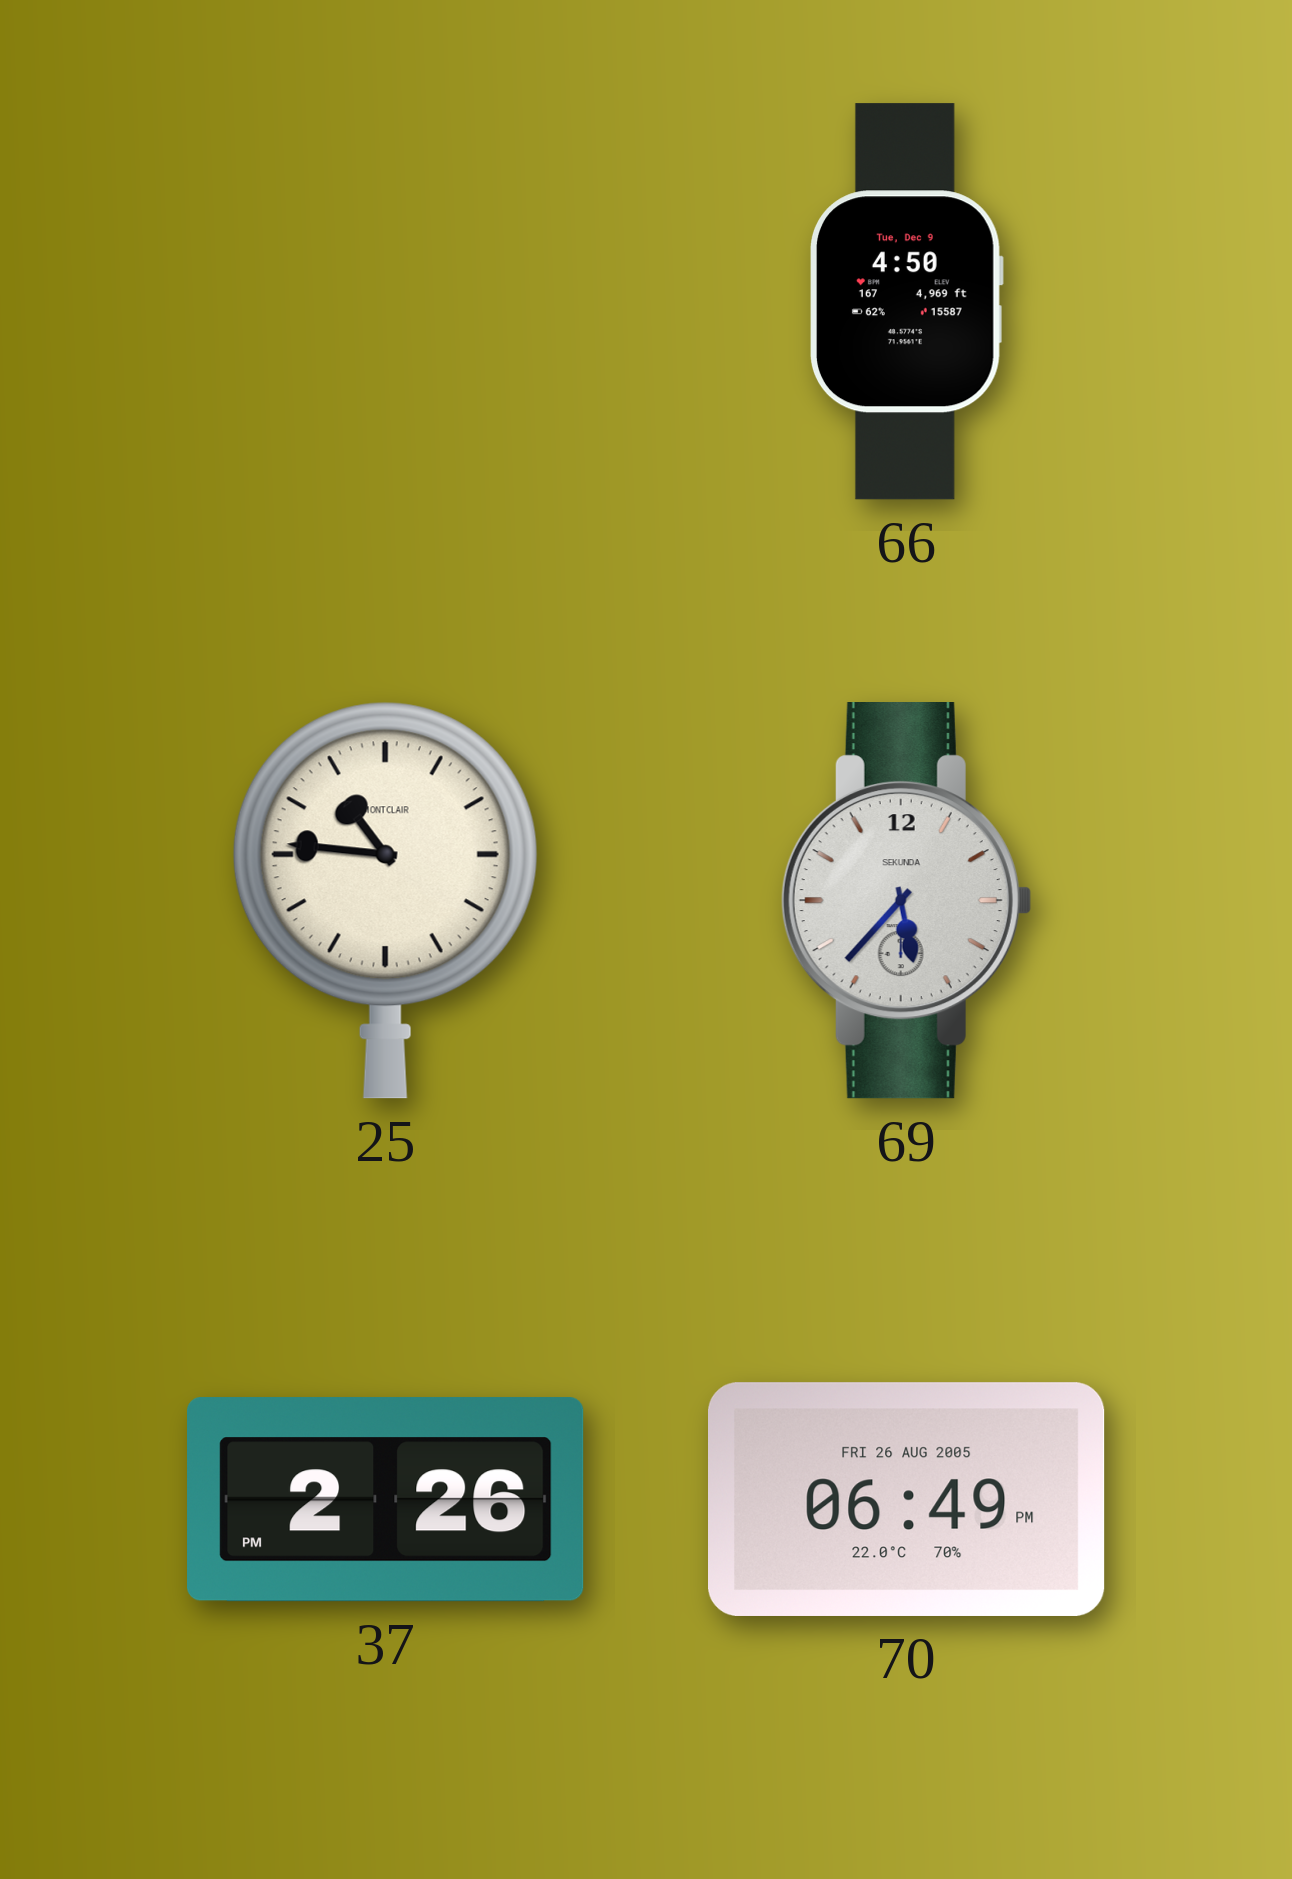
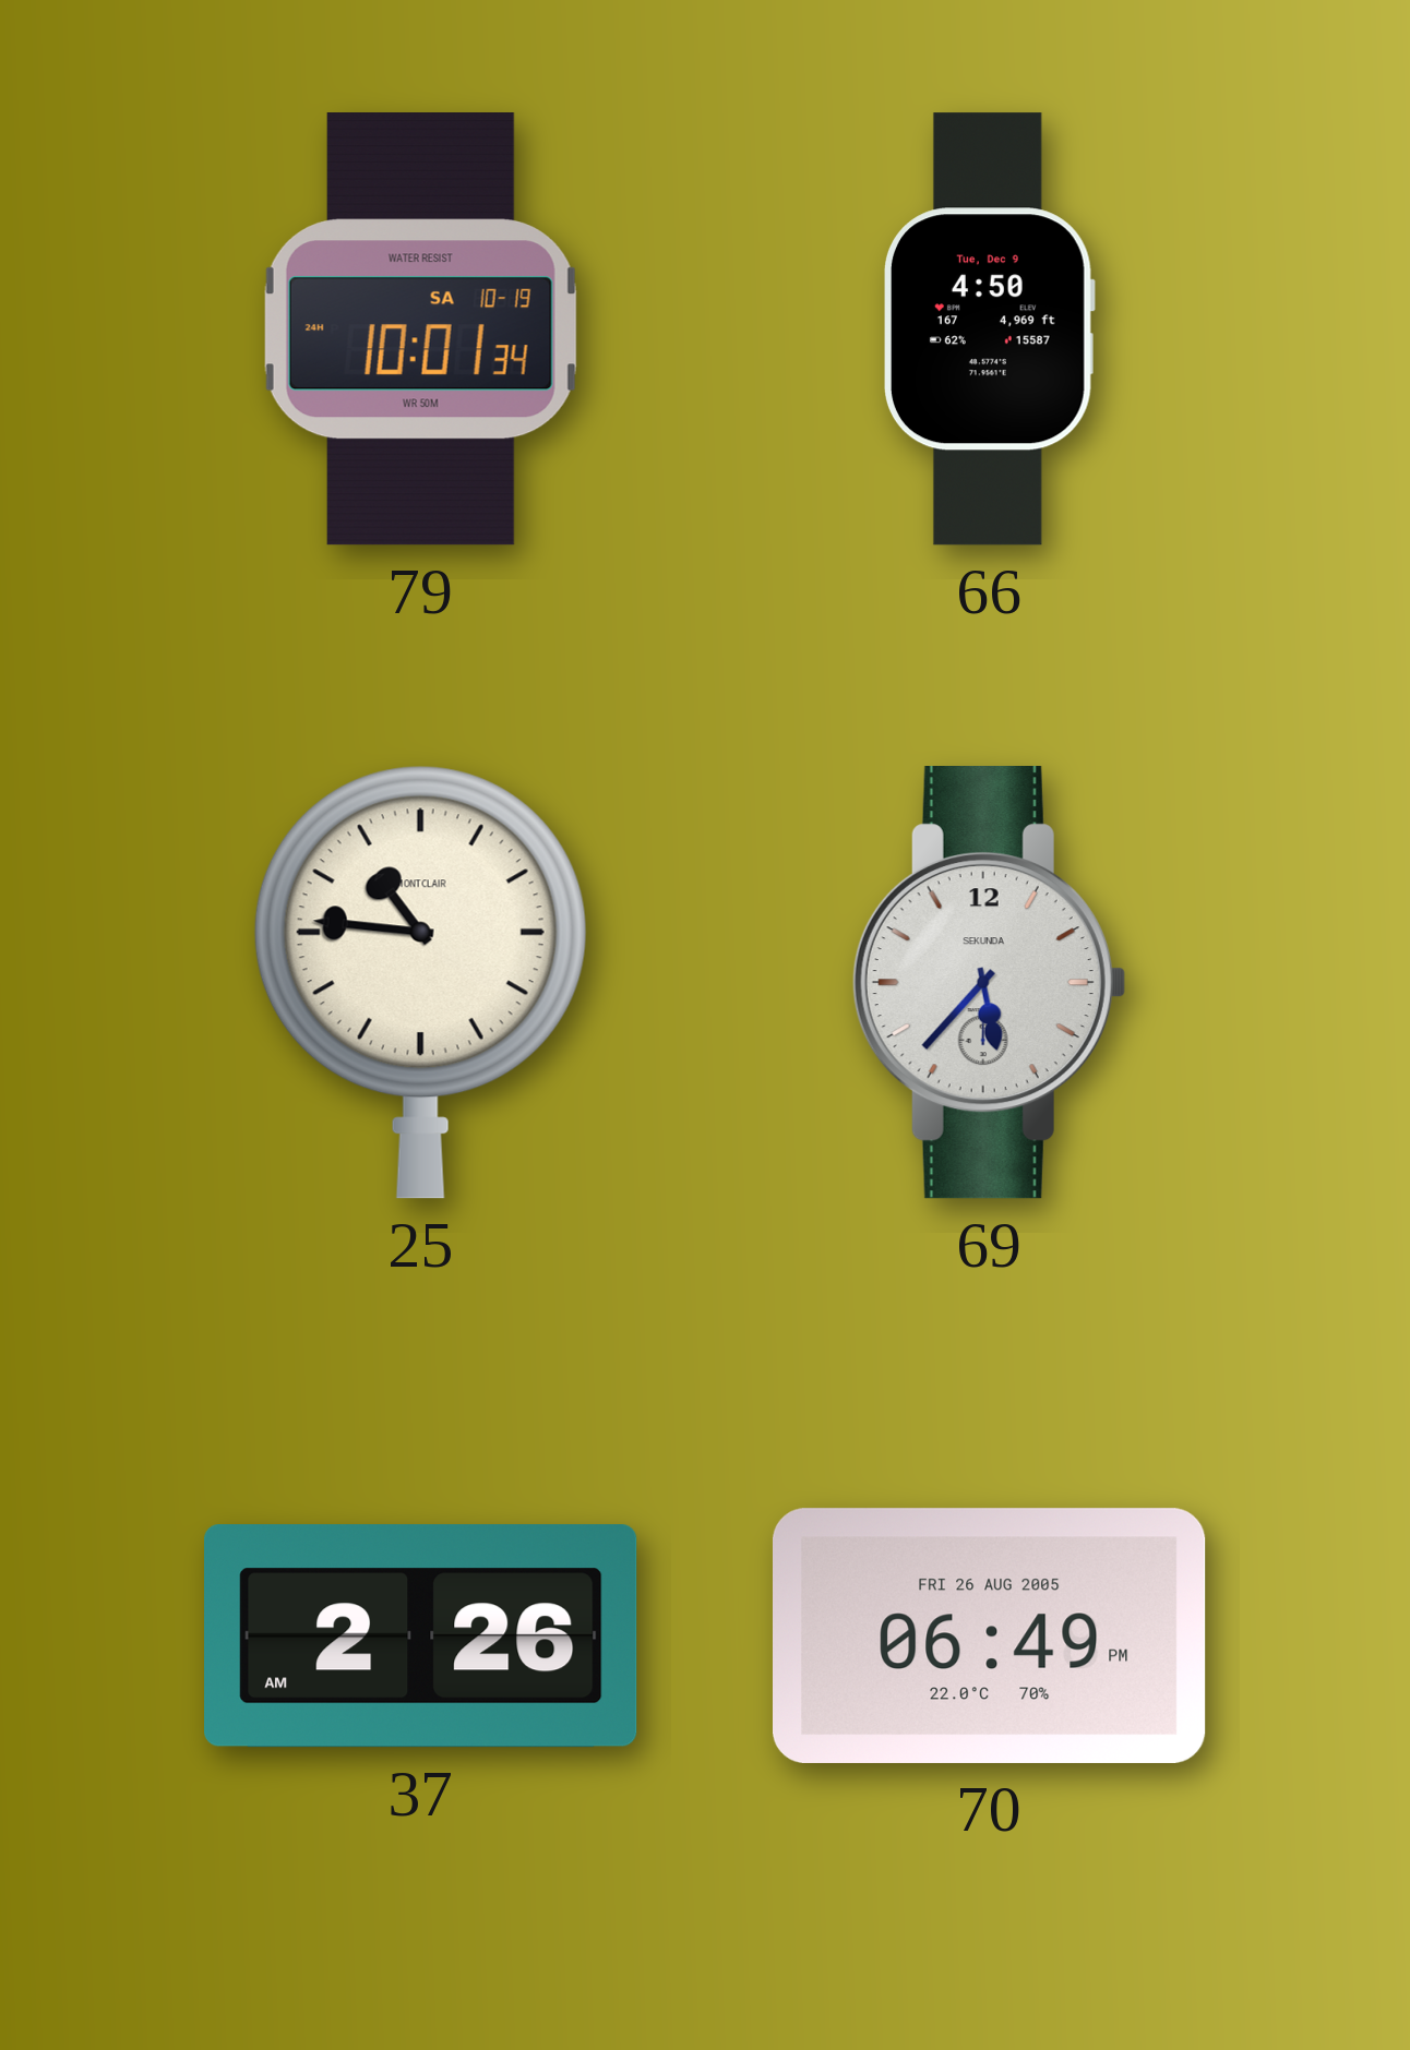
79: none -> 10:01 (420, 329)
37: 2:26 PM -> 2:26 AM (421, 1637)
